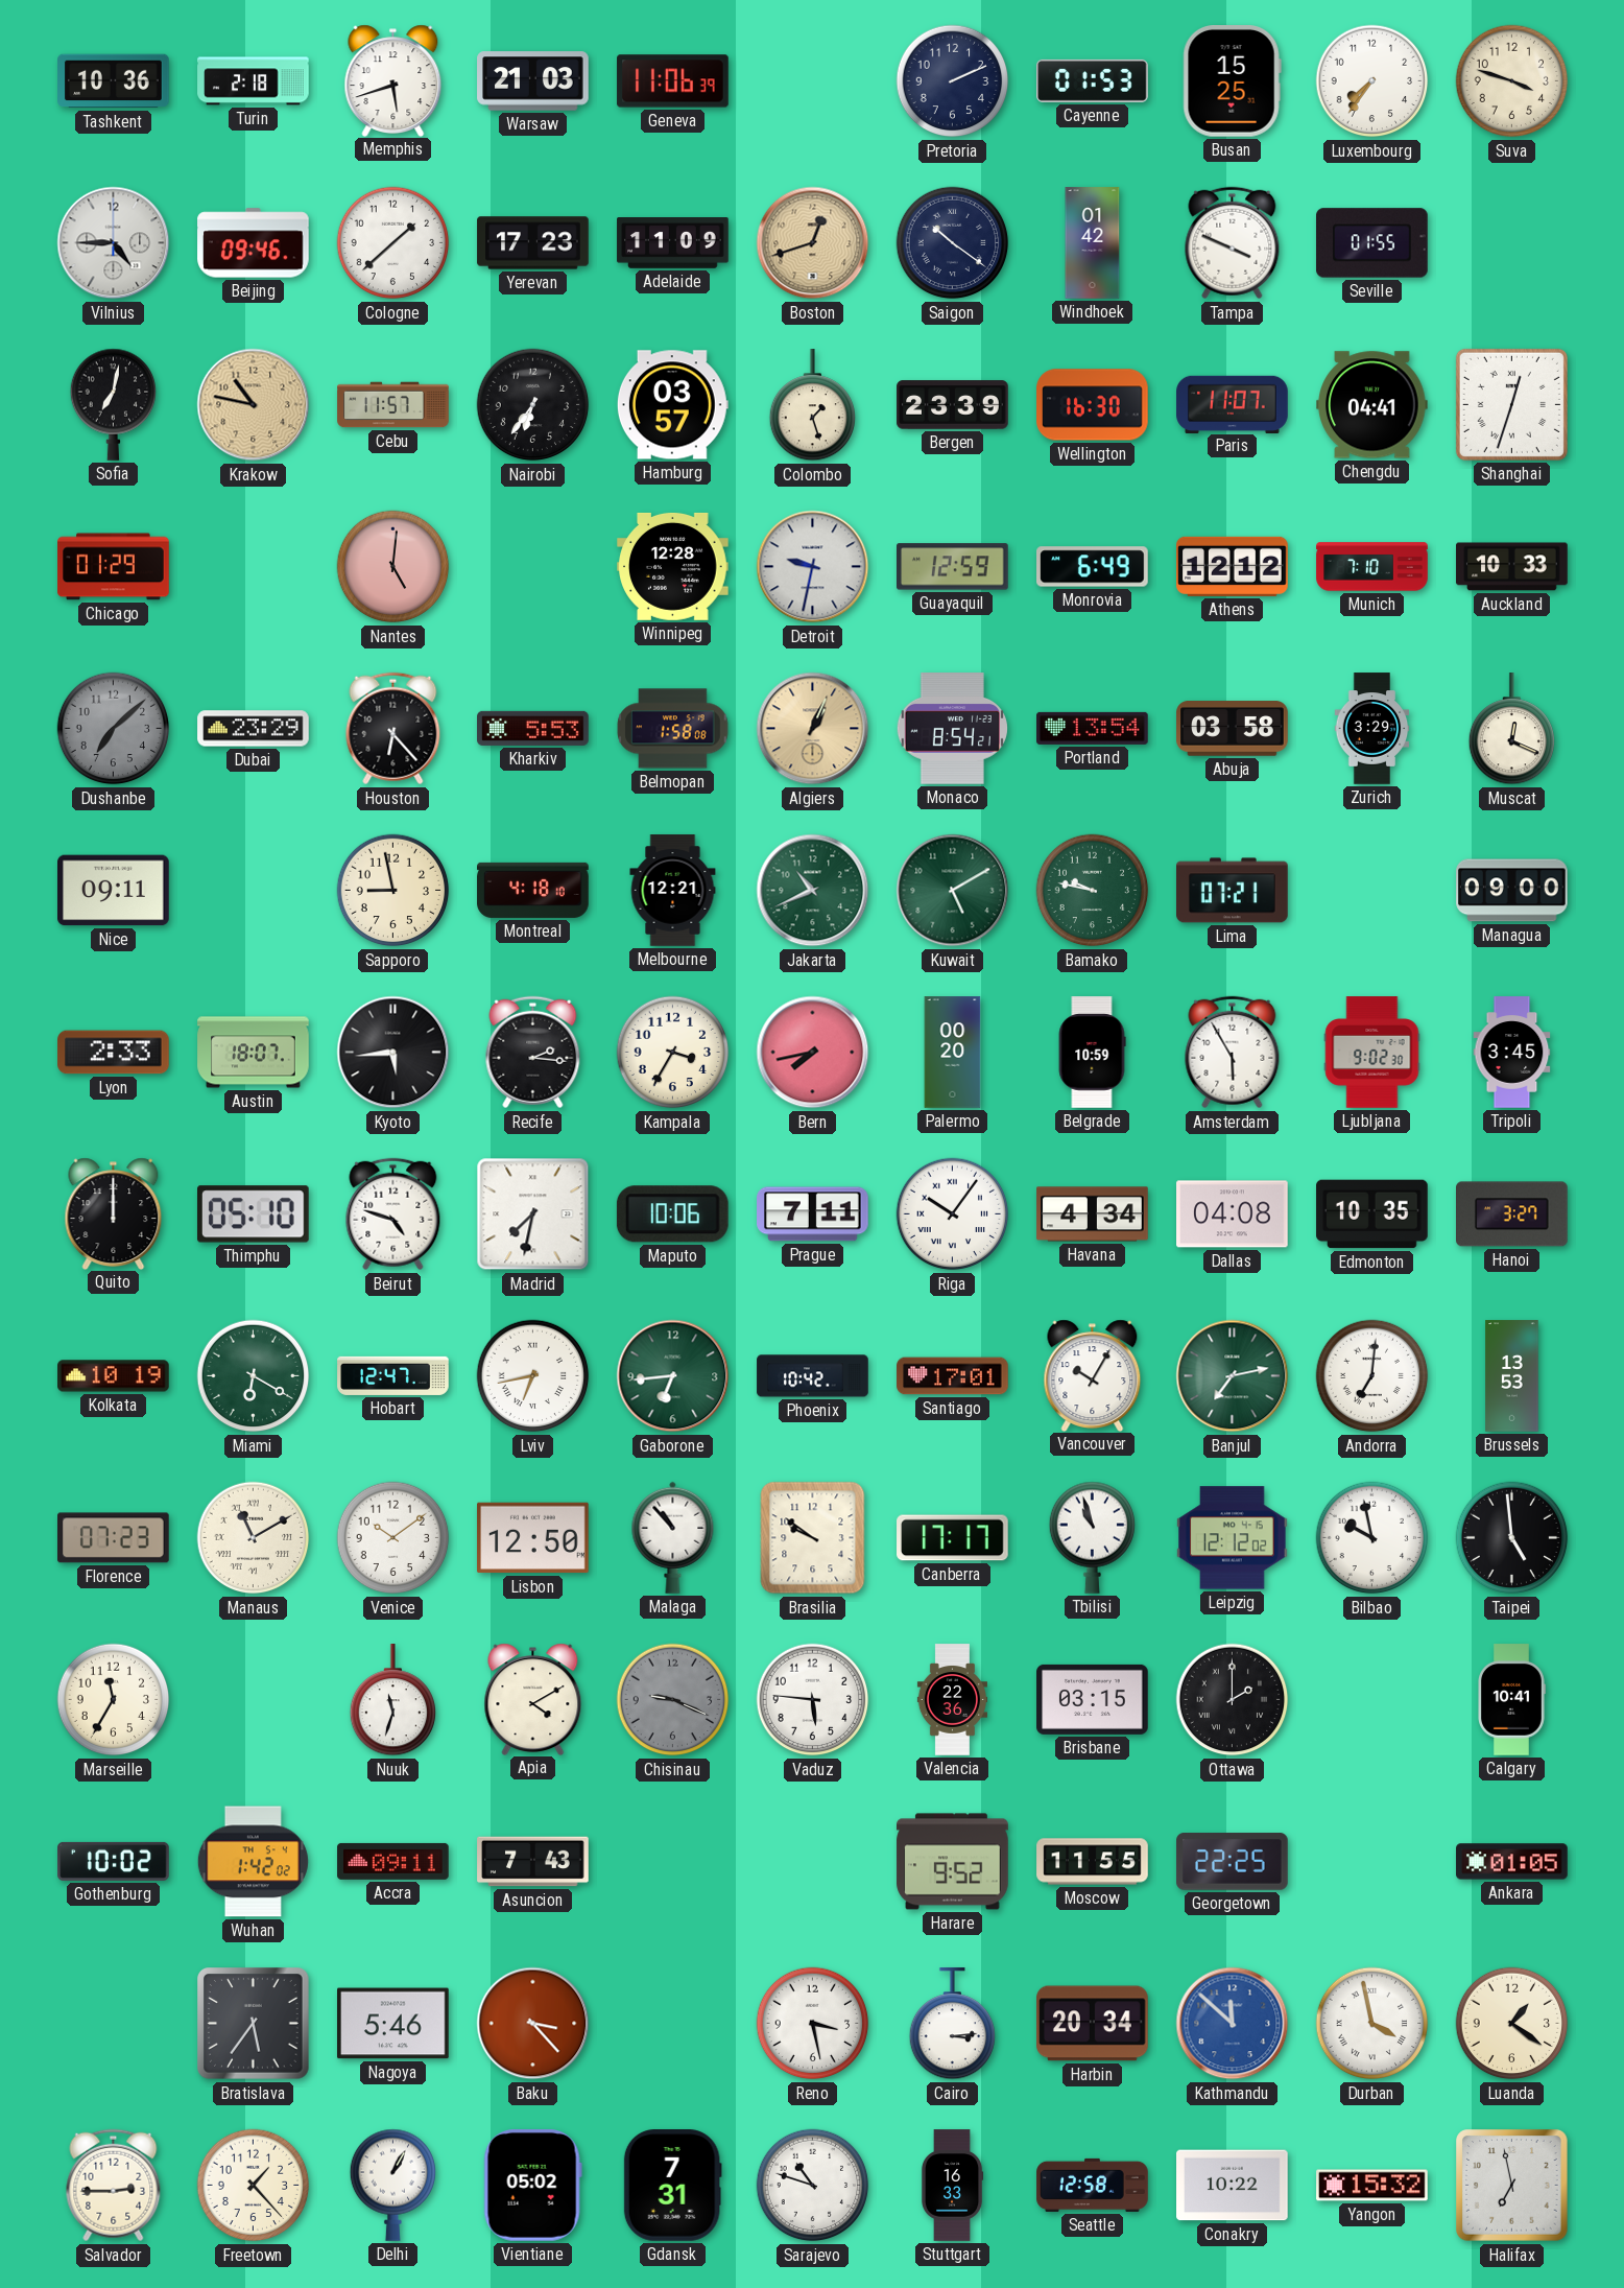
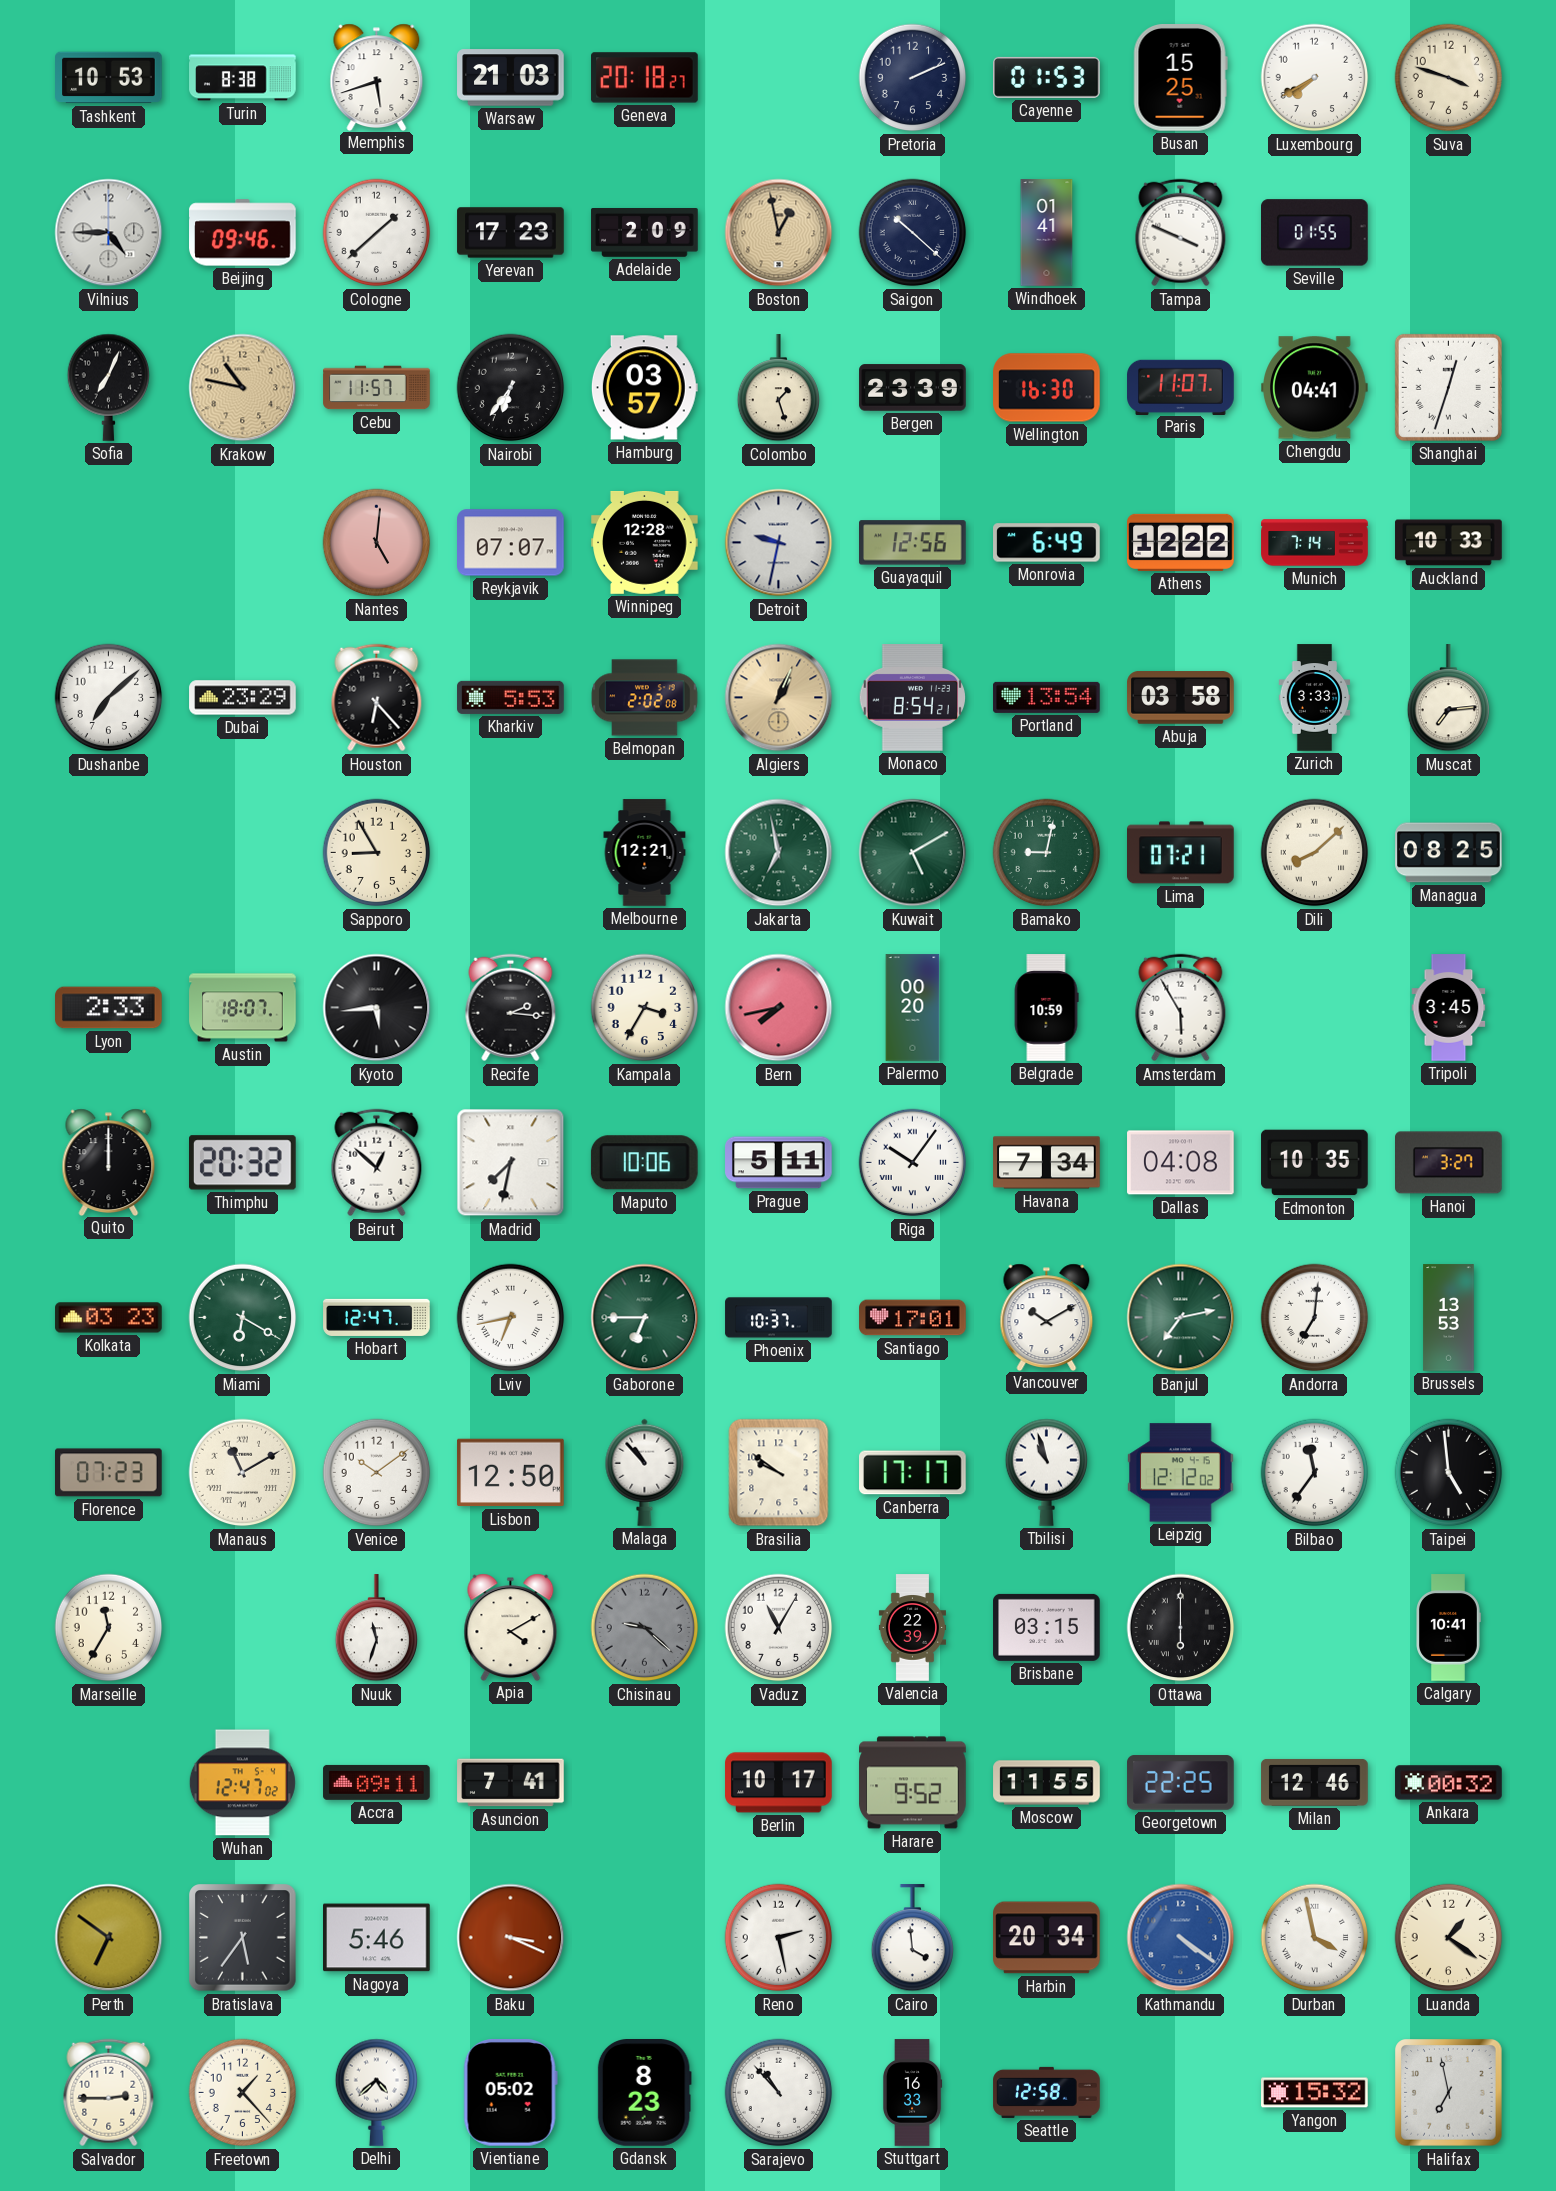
Tashkent: 10:36 -> 10:53 (109, 78)
Turin: 2:18 -> 8:38 (243, 78)
Geneva: 11:06 -> 20:18 (645, 78)
Luxembourg: 7:36 -> 7:40 (1315, 78)
Adelaide: 11:09 -> 2:09 (645, 233)
Boston: 12:42 -> 12:58 (779, 233)
Saigon: 10:21 -> 10:22 (913, 233)
Windhoek: 01:42 -> 01:41 (1047, 233)
Sofia: 7:02 -> 7:04 (109, 387)
Chicago: 01:29 -> none (114, 567)
Reykjavik: none -> 07:07 (511, 543)
Guayaquil: 12:59 -> 12:56 (913, 543)
Athens: 12:12 -> 12:22 (1181, 542)
Munich: 7:10 -> 7:14 (1315, 543)
Dushanbe dial: grey -> white (109, 698)
Belmopan: 1:58 -> 2:02 (645, 698)
Zurich: 3:29 -> 3:33 (1315, 698)
Muscat: 12:19 -> 7:14 (1449, 698)
Nice: 09:11 -> none (114, 891)
Sapporo: 8:58 -> 8:55 (377, 853)
Montreal: 4:18 -> none (533, 890)
Jakarta: 10:41 -> 6:58 (779, 853)
Bamako: 9:47 -> 9:02 (1047, 853)
Dili: none -> 8:08 (1315, 853)
Managua: 09:00 -> 08:25 (1449, 853)
Ljubljana: 9:02 -> none (1372, 1053)
Thimphu: 05:10 -> 20:32 (243, 1163)
Beirut: 4:48 -> 12:52 (377, 1163)
Prague: 7:11 -> 5:11 (779, 1163)
Havana: 4:34 -> 7:34 (1047, 1163)
Kolkata: 10:19 -> 03:23 (109, 1318)
Gaborone: 6:44 -> 6:45 (645, 1318)
Phoenix: 10:42 -> 10:37 (779, 1318)
Vancouver: 10:05 -> 10:10 (1047, 1317)
Bilbao: 9:58 -> 11:36 (1315, 1473)
Chisinau: 9:19 -> 9:22 (645, 1628)
Vaduz: 5:46 -> 11:05 (779, 1628)
Valencia: 22:36 -> 22:39 (912, 1628)
Ottawa: 2:00 -> 6:00 (1181, 1628)
Gothenburg: 10:02 -> none (114, 1861)
Wuhan: 1:42 -> 12:47 (242, 1783)
Asuncion: 7:43 -> 7:41 (511, 1783)
Berlin: none -> 10:17 (779, 1783)
Milan: none -> 12:46 (1315, 1782)
Ankara: 01:05 -> 00:32 (1449, 1783)
Perth: none -> 6:51 (109, 1938)
Baku: 3:23 -> 3:19 (511, 1938)
Reno: 3:28 -> 2:28 (779, 1938)
Cairo: 3:14 -> 3:59 (913, 1938)
Kathmandu: 11:52 -> 4:21 (1181, 1938)
Delhi: 1:05 -> 4:38 (377, 2092)
Gdansk: 7:31 -> 8:23 (644, 2093)
Sarajevo: 10:48 -> 10:53 (779, 2093)
Conakry: 10:22 -> none (1233, 2186)
